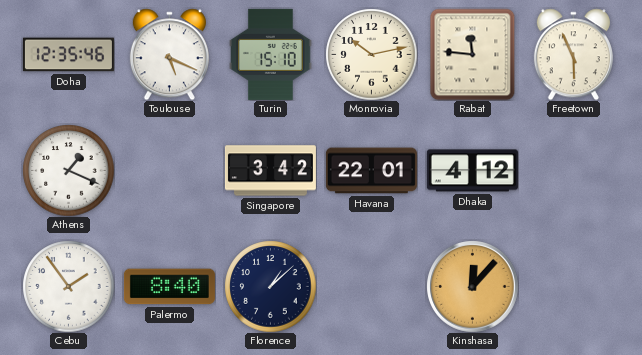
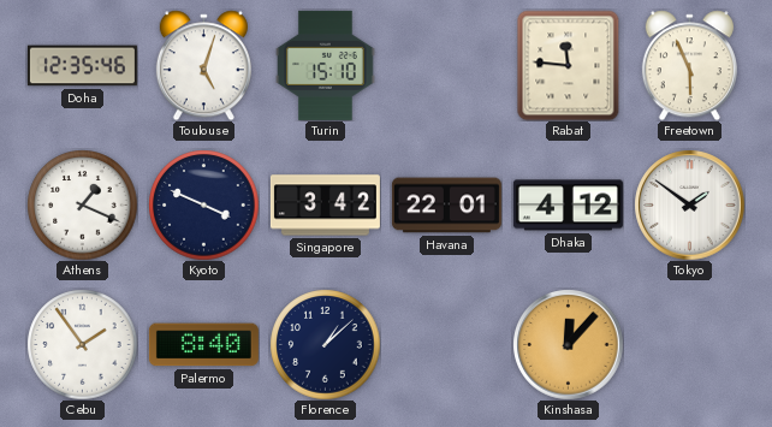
Toulouse: 5:19 -> 5:03 (203, 65)
Monrovia: 10:13 -> none (371, 54)
Kyoto: none -> 3:49 (203, 204)
Tokyo: none -> 1:51 (689, 204)
